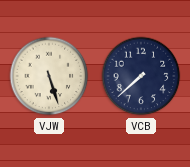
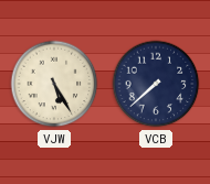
VJW: 5:27 -> 5:25 (54, 84)
